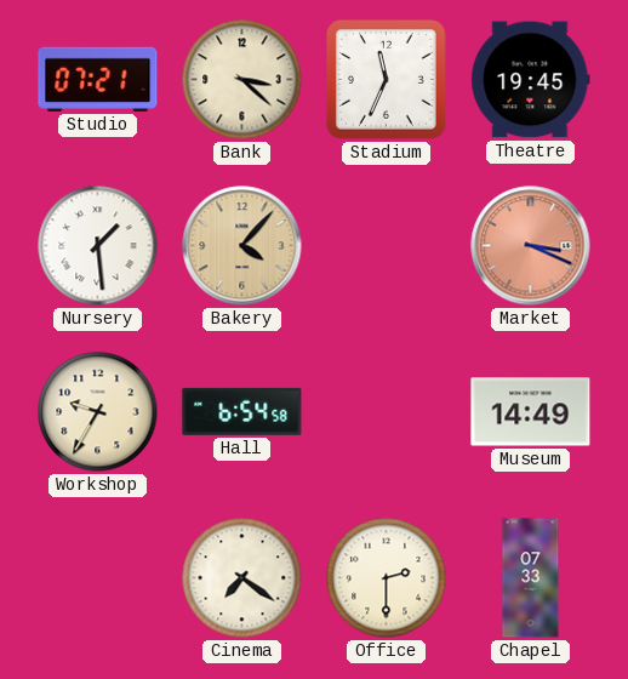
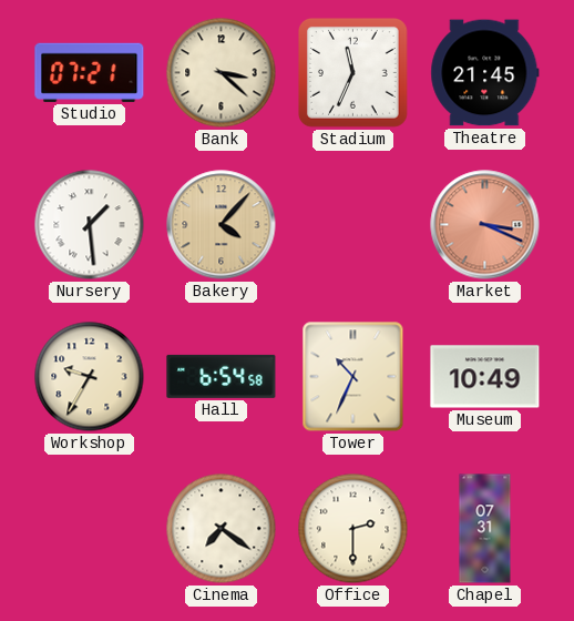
Theatre: 19:45 -> 21:45 (485, 73)
Tower: none -> 10:34 (353, 377)
Museum: 14:49 -> 10:49 (485, 377)
Chapel: 07:33 -> 07:31 (485, 529)
